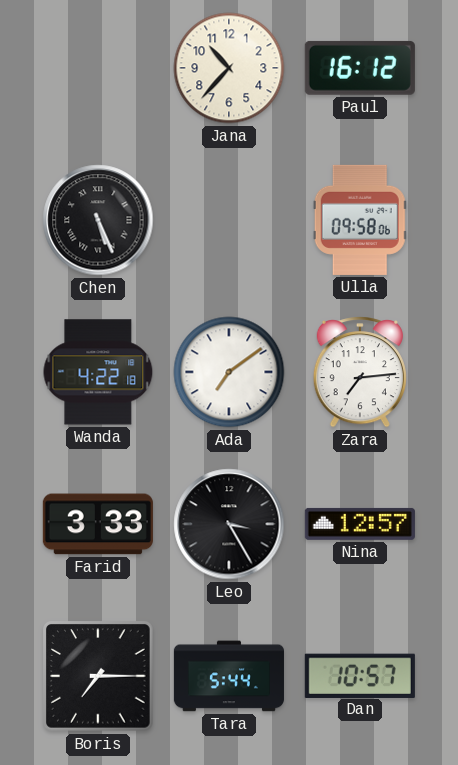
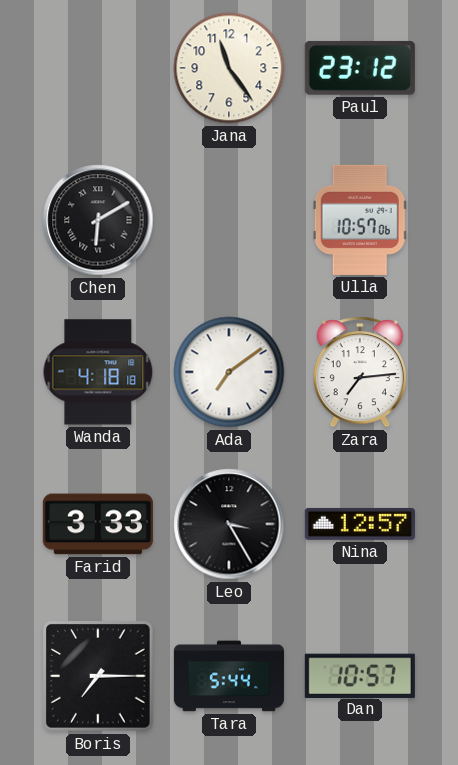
Jana: 10:37 -> 11:24 (229, 68)
Paul: 16:12 -> 23:12 (360, 68)
Chen: 5:26 -> 6:10 (98, 220)
Ulla: 09:58 -> 10:57 (360, 220)
Wanda: 4:22 -> 4:18 (98, 372)
